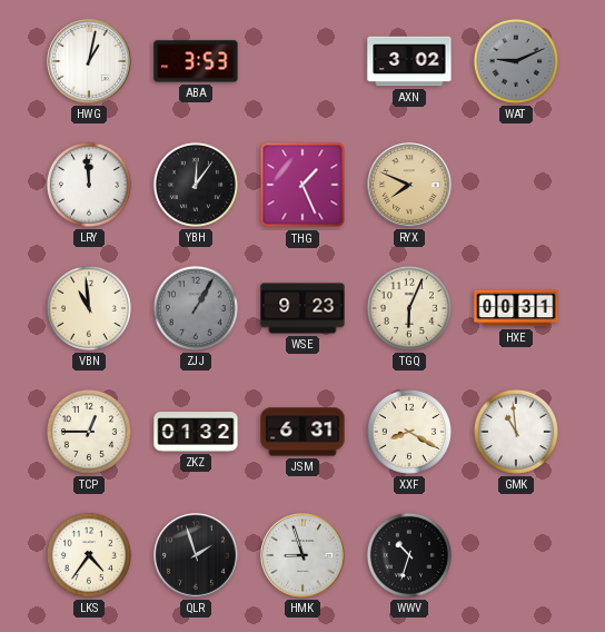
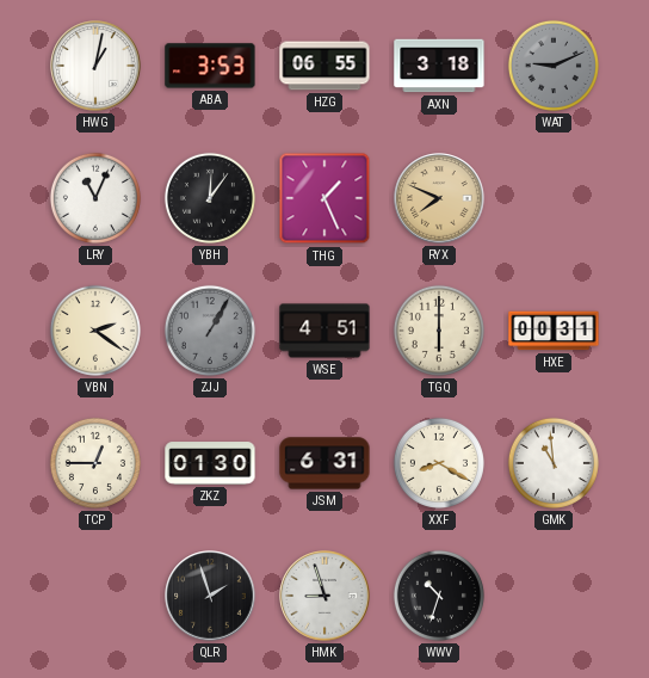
HZG: none -> 06:55 (324, 66)
AXN: 3:02 -> 3:18 (439, 66)
LRY: 11:59 -> 11:04 (95, 198)
VBN: 10:59 -> 2:21 (95, 331)
WSE: 9:23 -> 4:51 (324, 331)
TGQ: 6:04 -> 6:00 (439, 331)
ZKZ: 01:32 -> 01:30 (210, 463)
LKS: 4:36 -> none (89, 555)
